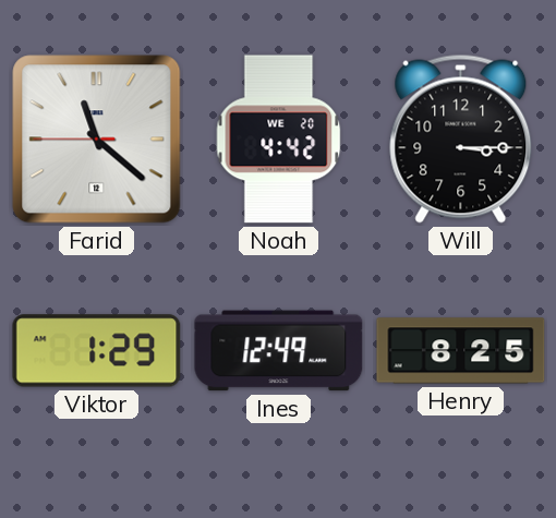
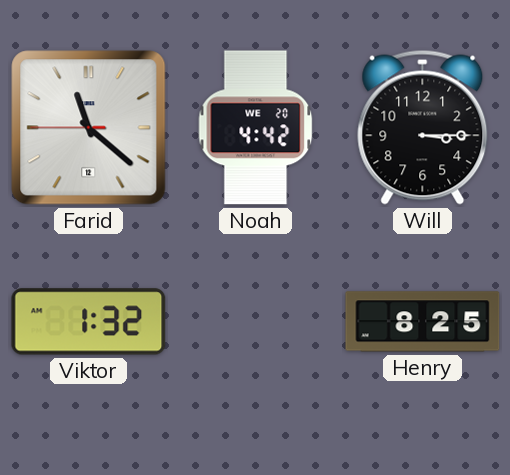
Viktor: 1:29 -> 1:32 (89, 322)
Ines: 12:49 -> none (279, 351)
